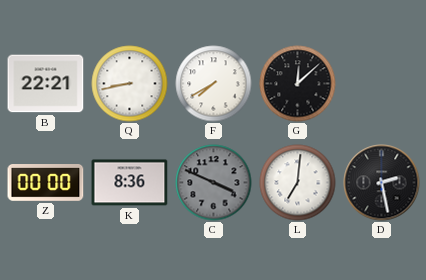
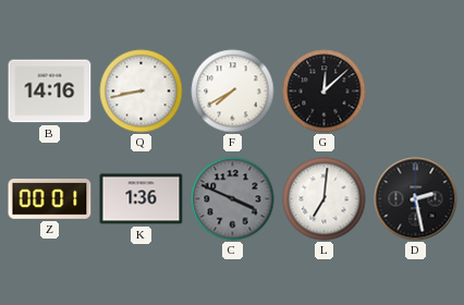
B: 22:21 -> 14:16 (50, 91)
Z: 00:00 -> 00:01 (50, 199)
K: 8:36 -> 1:36 (142, 199)
